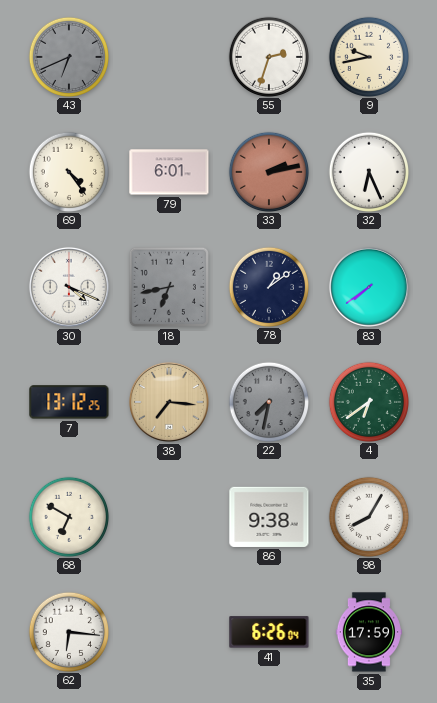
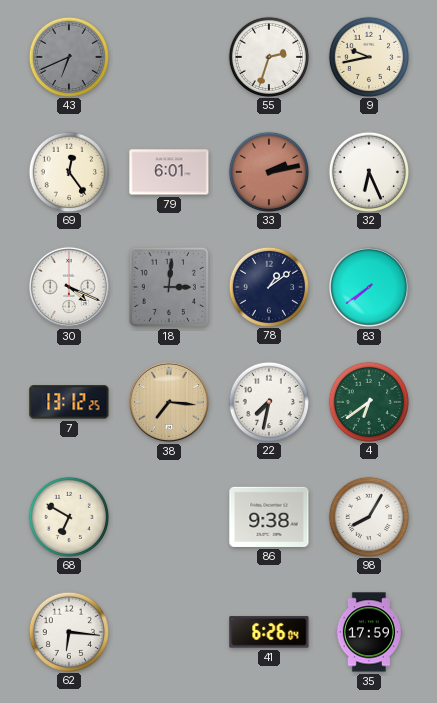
69: 4:24 -> 12:24 (68, 171)
18: 6:43 -> 3:01 (169, 287)
22 dial: grey -> white (268, 401)
